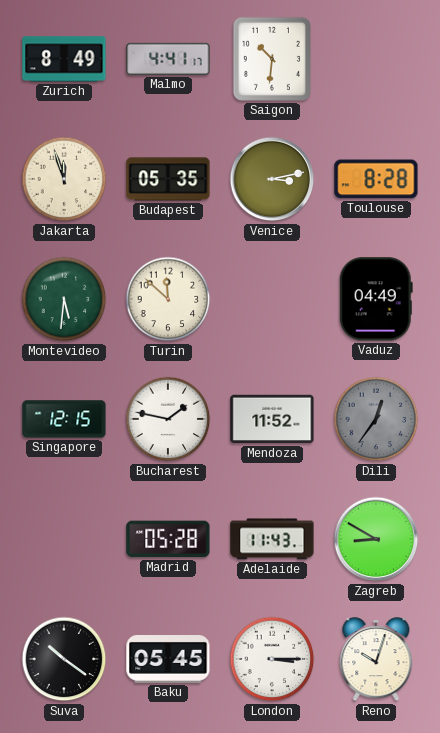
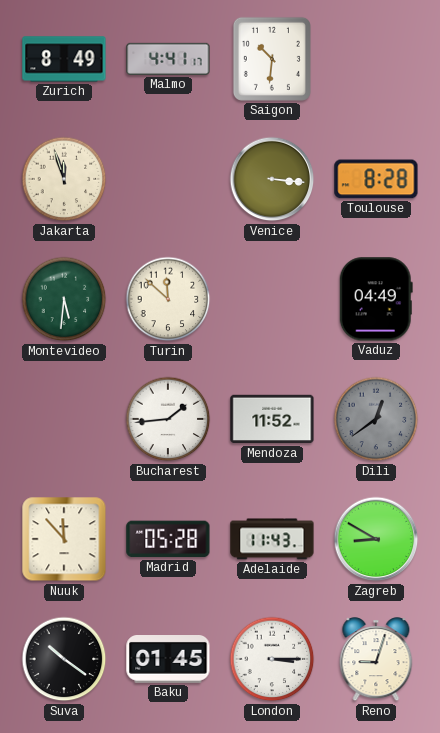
Budapest: 05:35 -> none (168, 179)
Venice: 3:13 -> 3:16 (272, 179)
Singapore: 12:15 -> none (64, 419)
Bucharest: 1:47 -> 1:44 (168, 419)
Dili: 12:36 -> 12:39 (376, 419)
Nuuk: none -> 11:53 (64, 539)
Baku: 05:45 -> 01:45 (168, 660)
Reno: 10:03 -> 9:03 (376, 660)
